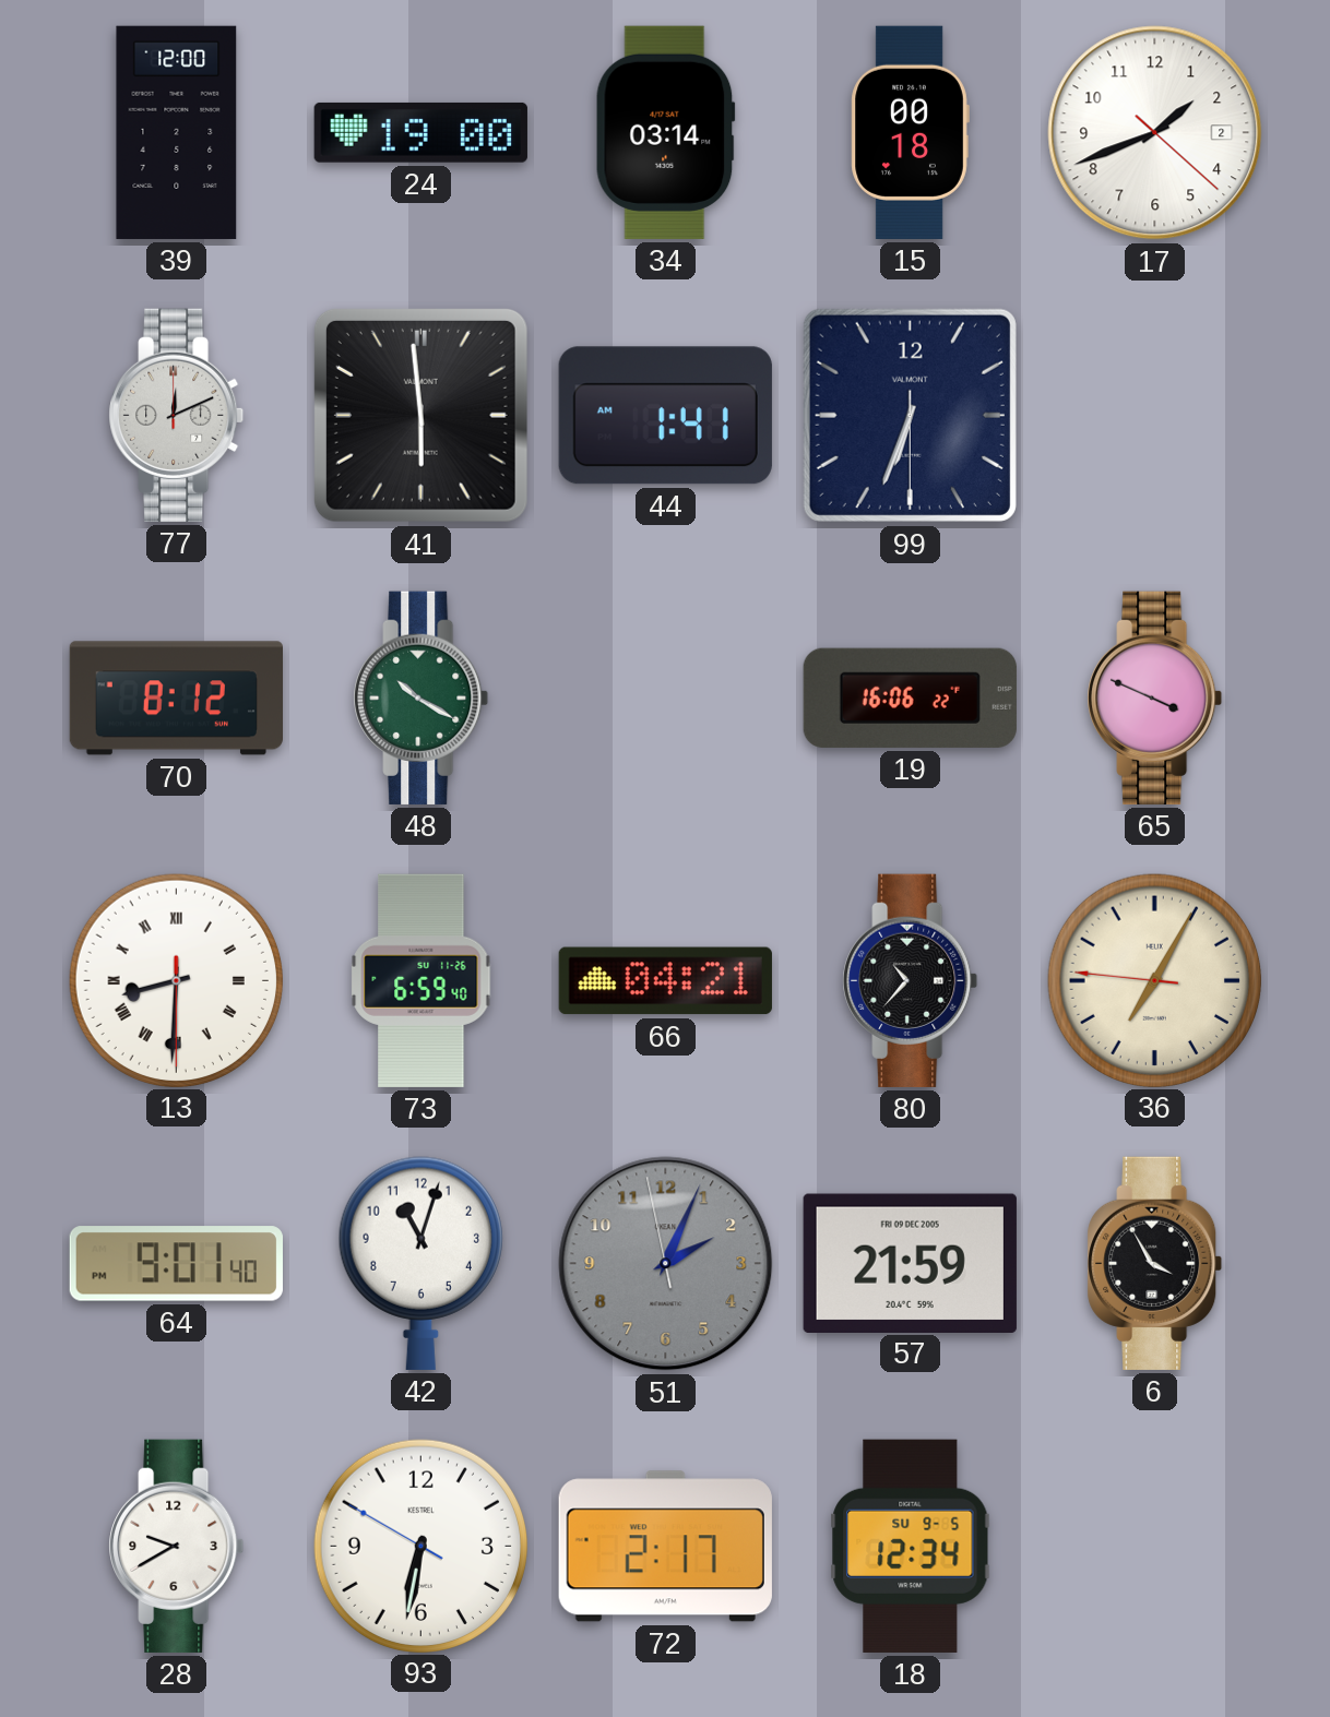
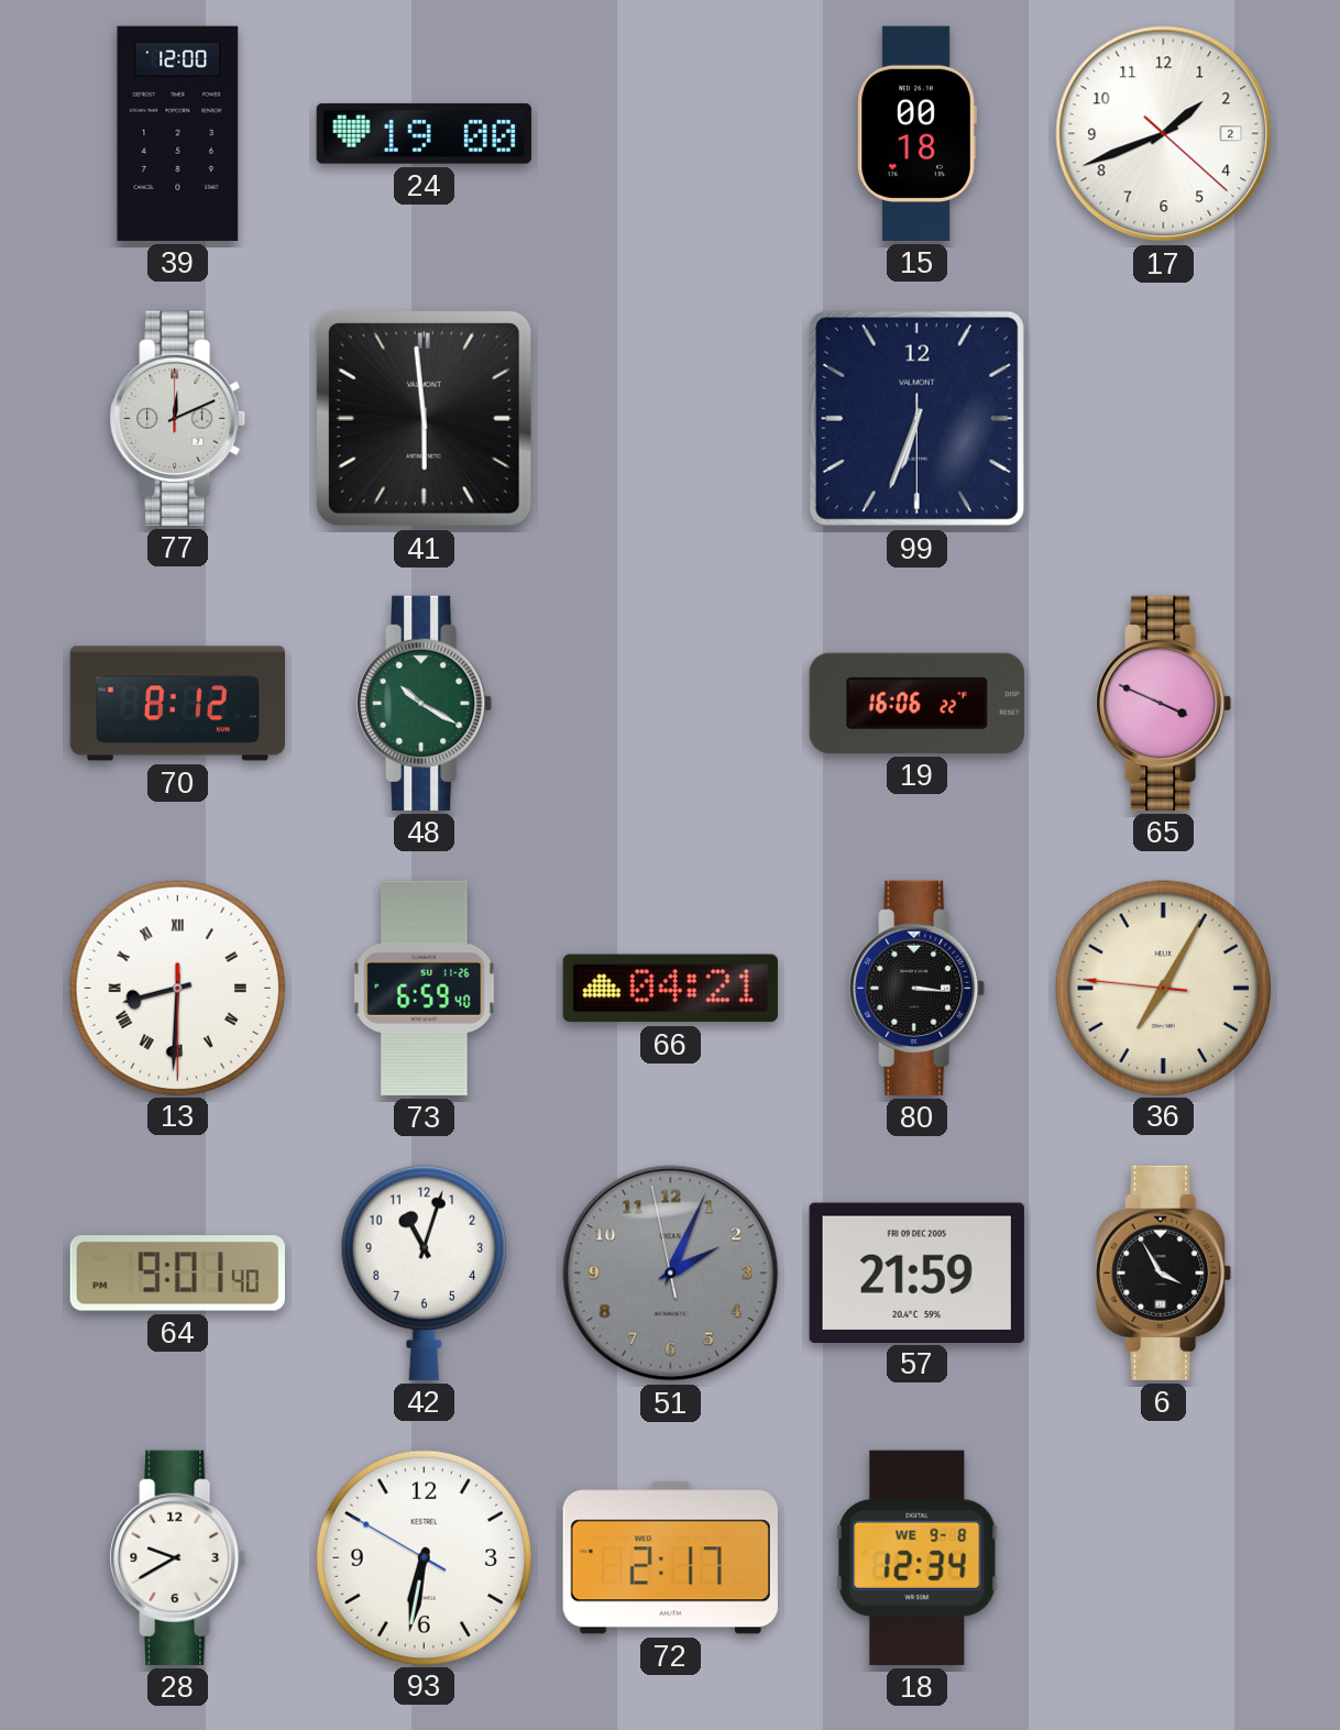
34: 03:14 -> none (665, 132)
44: 1:41 -> none (665, 416)
80: 10:37 -> 3:16 (918, 988)
18 date: SU 9-5 -> WE 9-8 (918, 1557)
